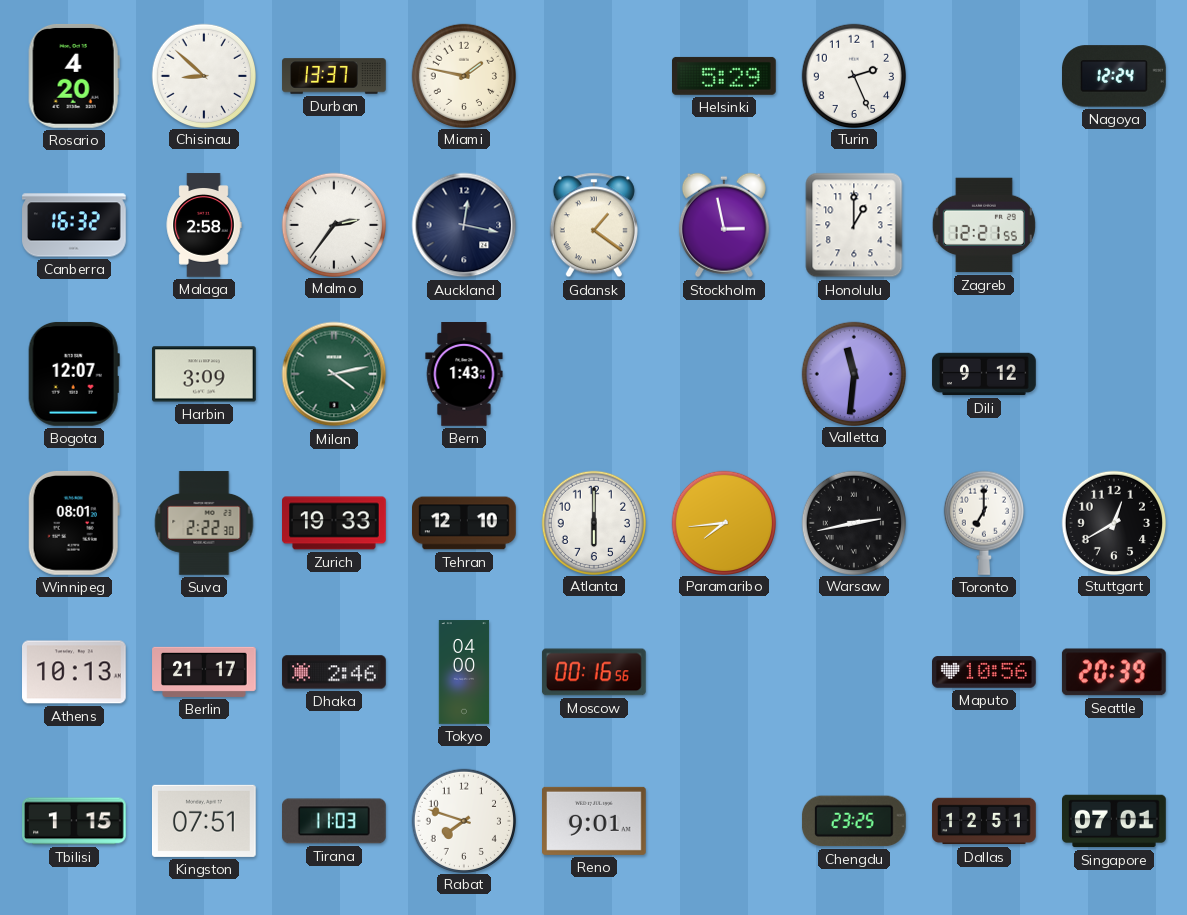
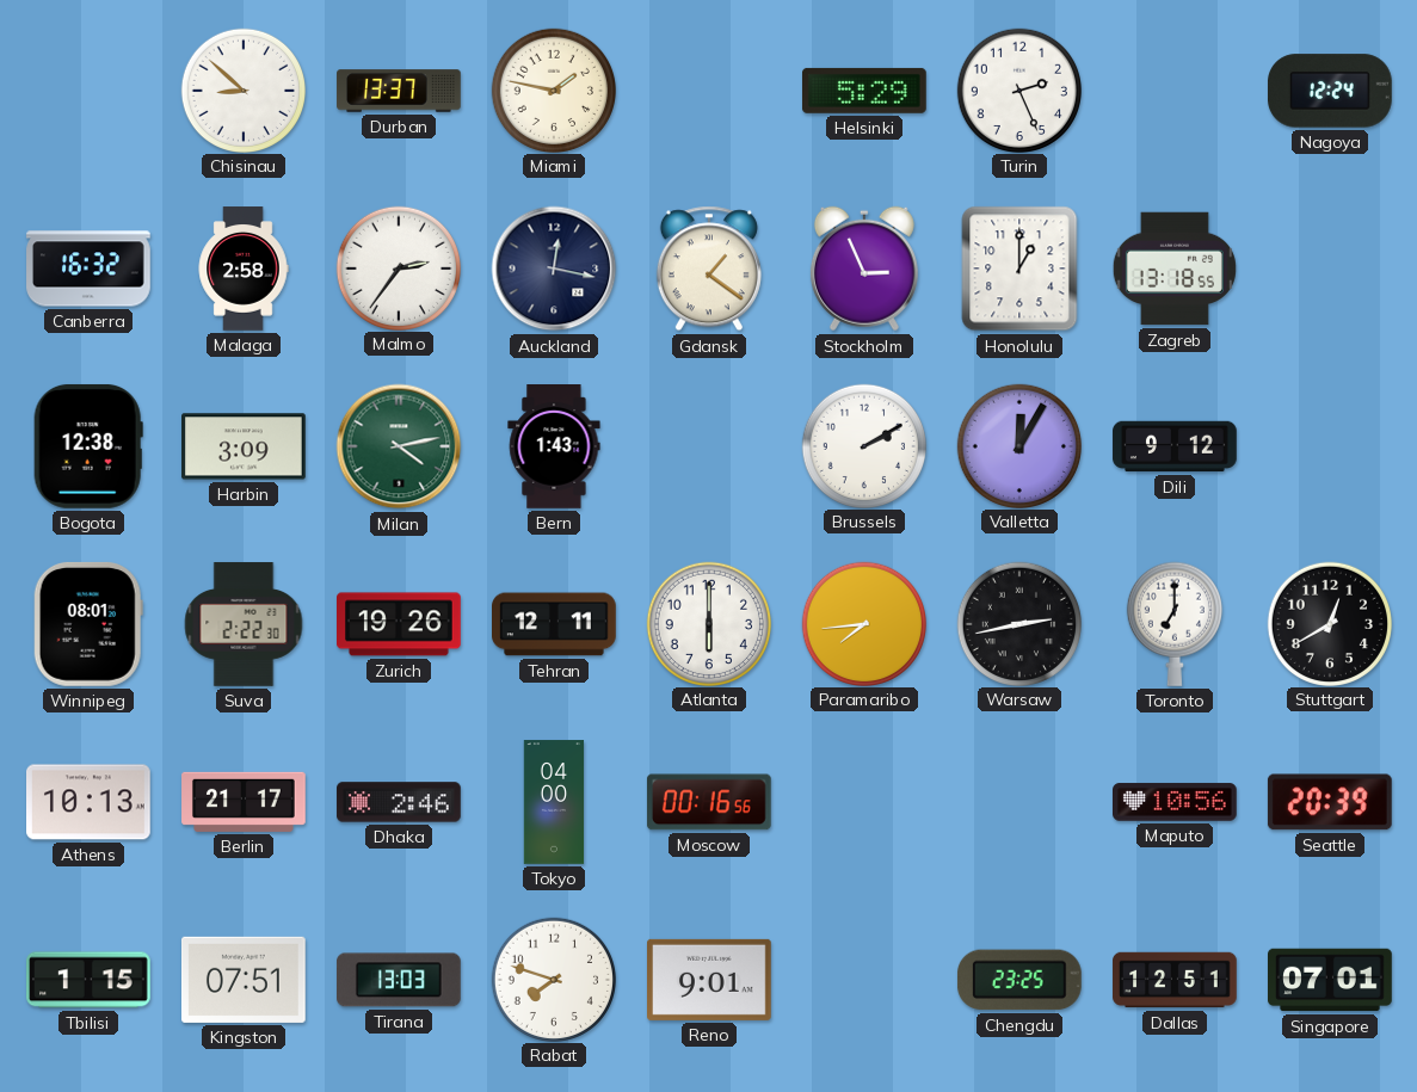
Rosario: 4:20 -> none (74, 76)
Stockholm: 2:58 -> 2:56 (864, 269)
Zagreb: 12:21 -> 13:18 (1175, 269)
Bogota: 12:07 -> 12:38 (88, 446)
Brussels: none -> 2:10 (863, 445)
Valletta: 11:31 -> 12:05 (1018, 445)
Zurich: 19:33 -> 19:26 (400, 624)
Tehran: 12:10 -> 12:11 (555, 624)
Tirana: 11:03 -> 13:03 (400, 980)
